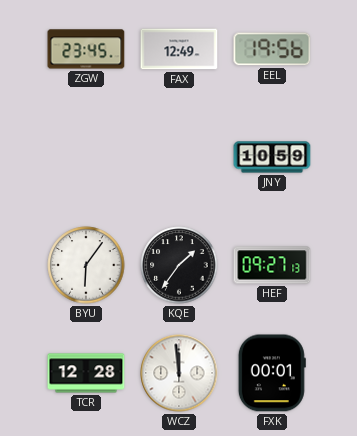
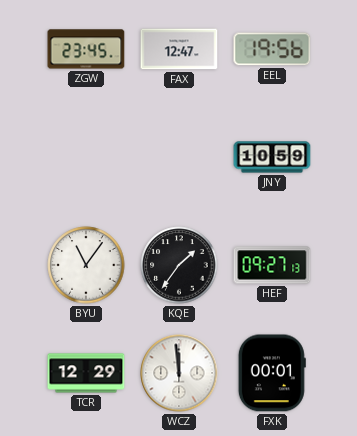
FAX: 12:49 -> 12:47 (179, 49)
BYU: 6:06 -> 11:06 (86, 265)
TCR: 12:28 -> 12:29 (86, 373)
